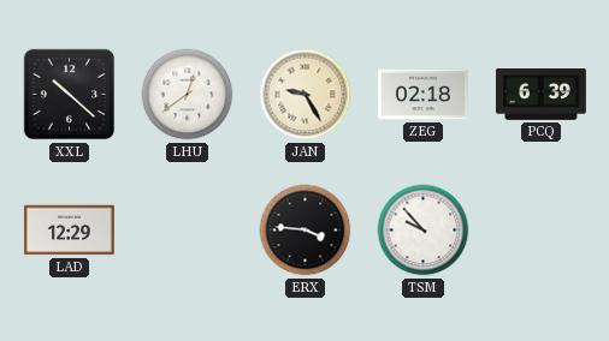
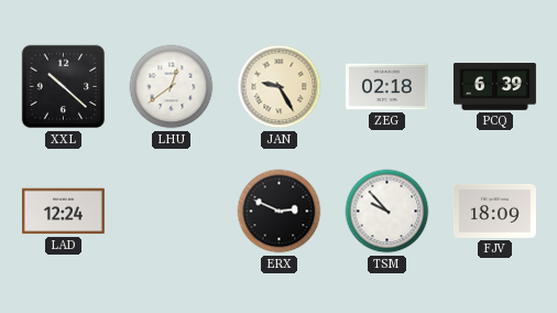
LAD: 12:29 -> 12:24 (63, 212)
ERX: 3:46 -> 2:49 (280, 212)
FJV: none -> 18:09 (494, 211)
